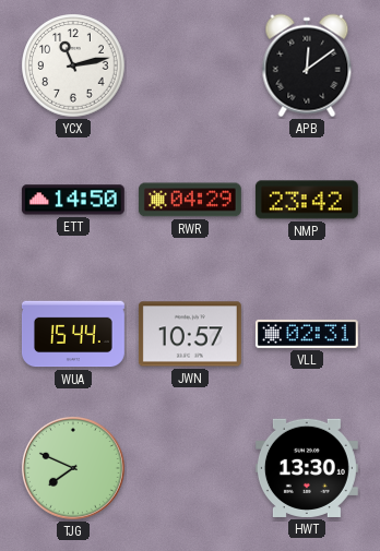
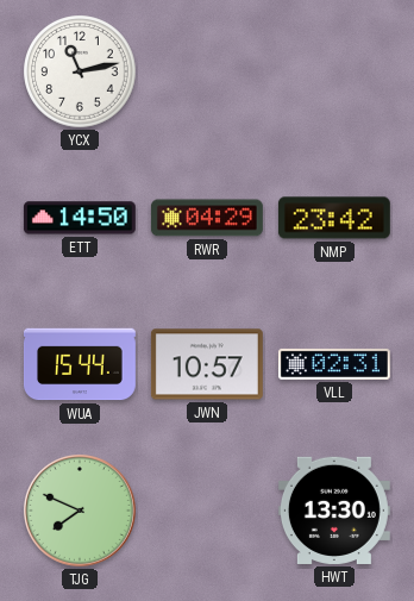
APB: 12:09 -> none (307, 65)
